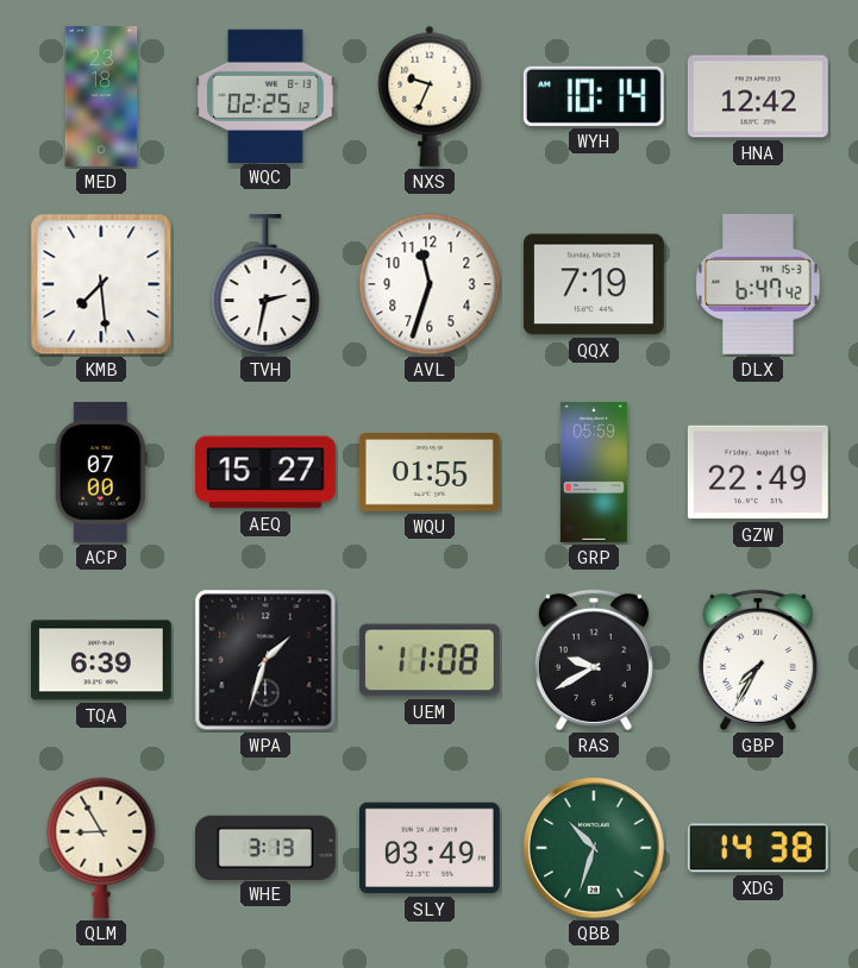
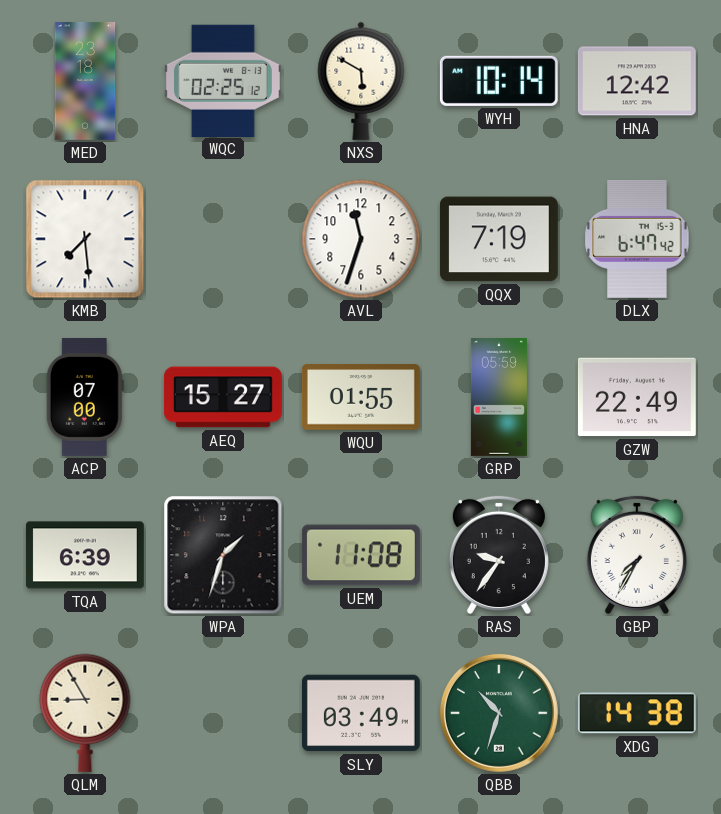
NXS: 9:34 -> 5:50 (361, 81)
TVH: 2:32 -> none (265, 284)
RAS: 9:40 -> 9:36 (499, 555)
WHE: 3:13 -> none (265, 847)
